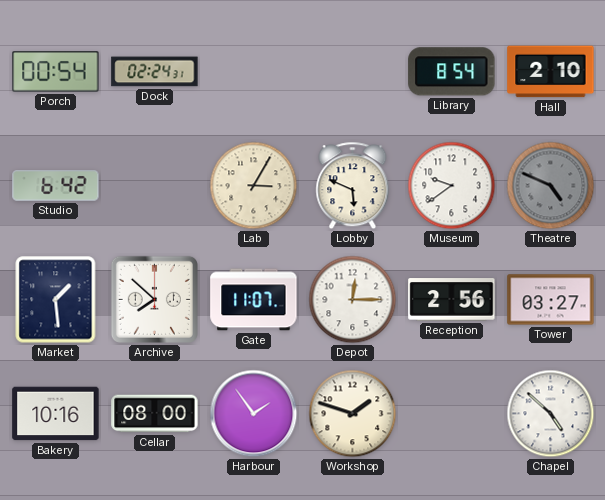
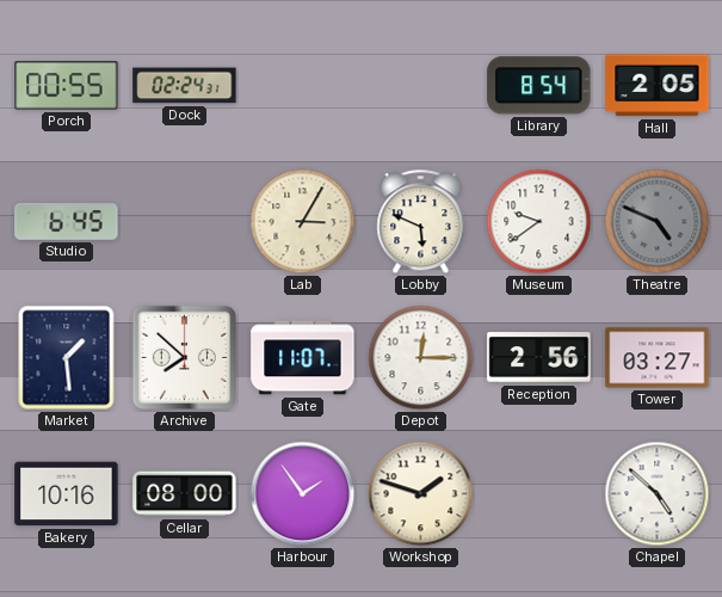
Porch: 00:54 -> 00:55 (67, 86)
Hall: 2:10 -> 2:05 (658, 86)
Studio: 6:42 -> 6:45 (67, 222)
